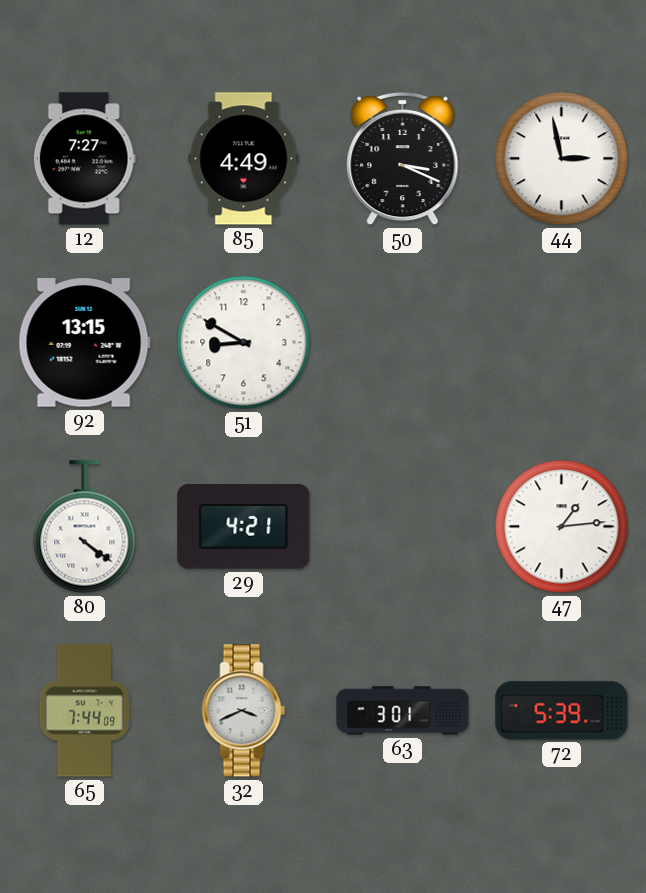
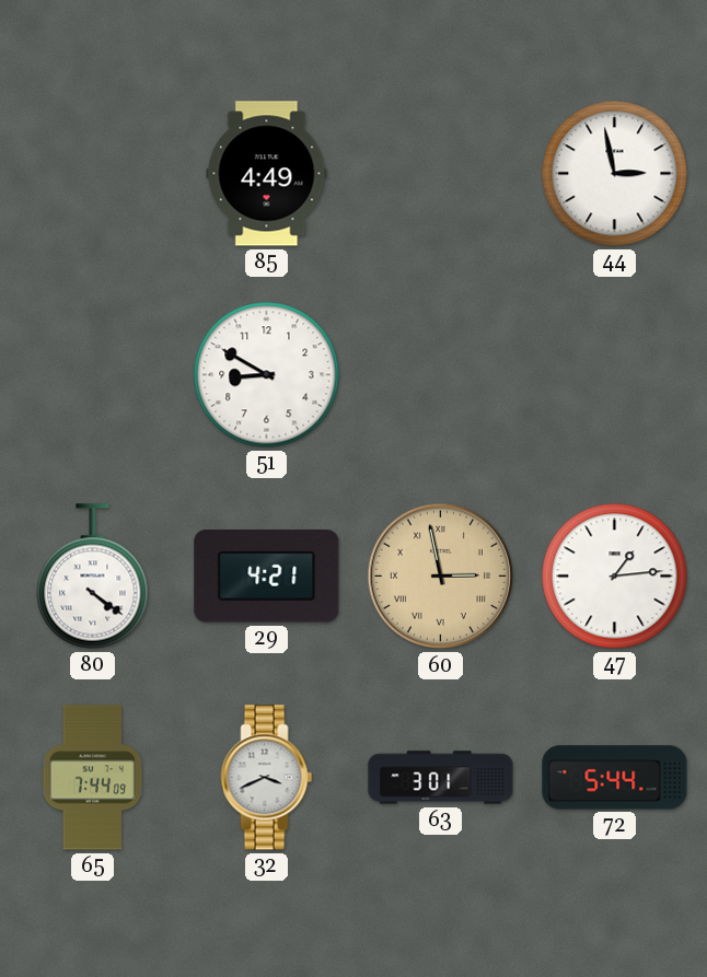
12: 7:27 -> none (84, 159)
50: 3:19 -> none (403, 159)
92: 13:15 -> none (84, 343)
60: none -> 2:58 (441, 577)
72: 5:39 -> 5:44 (615, 778)
